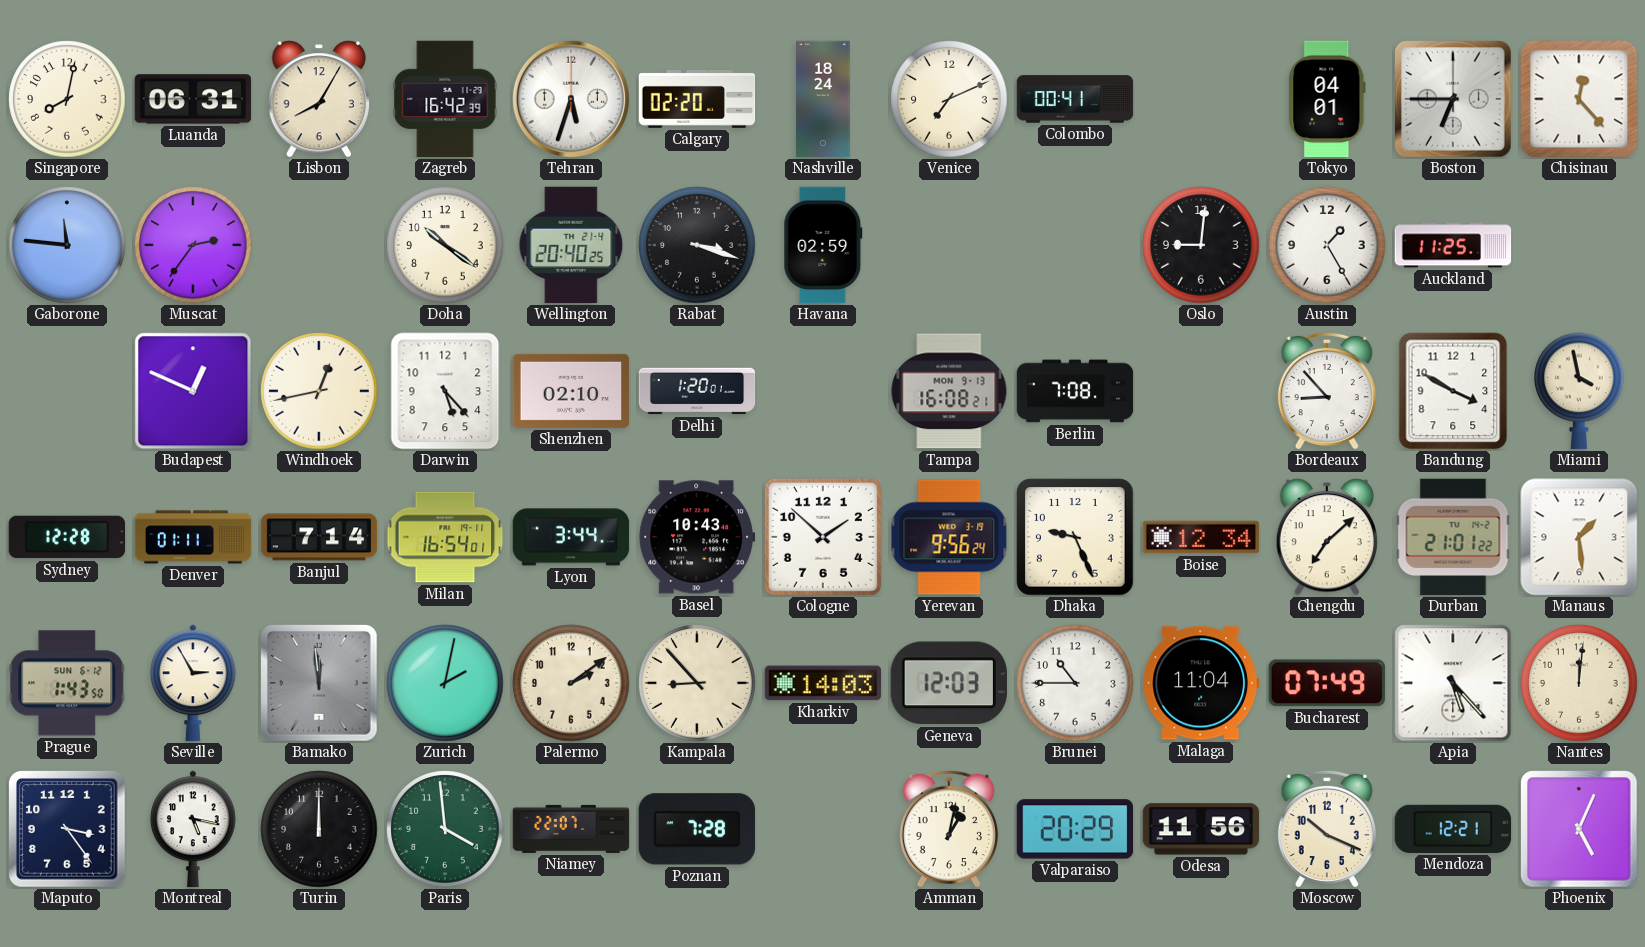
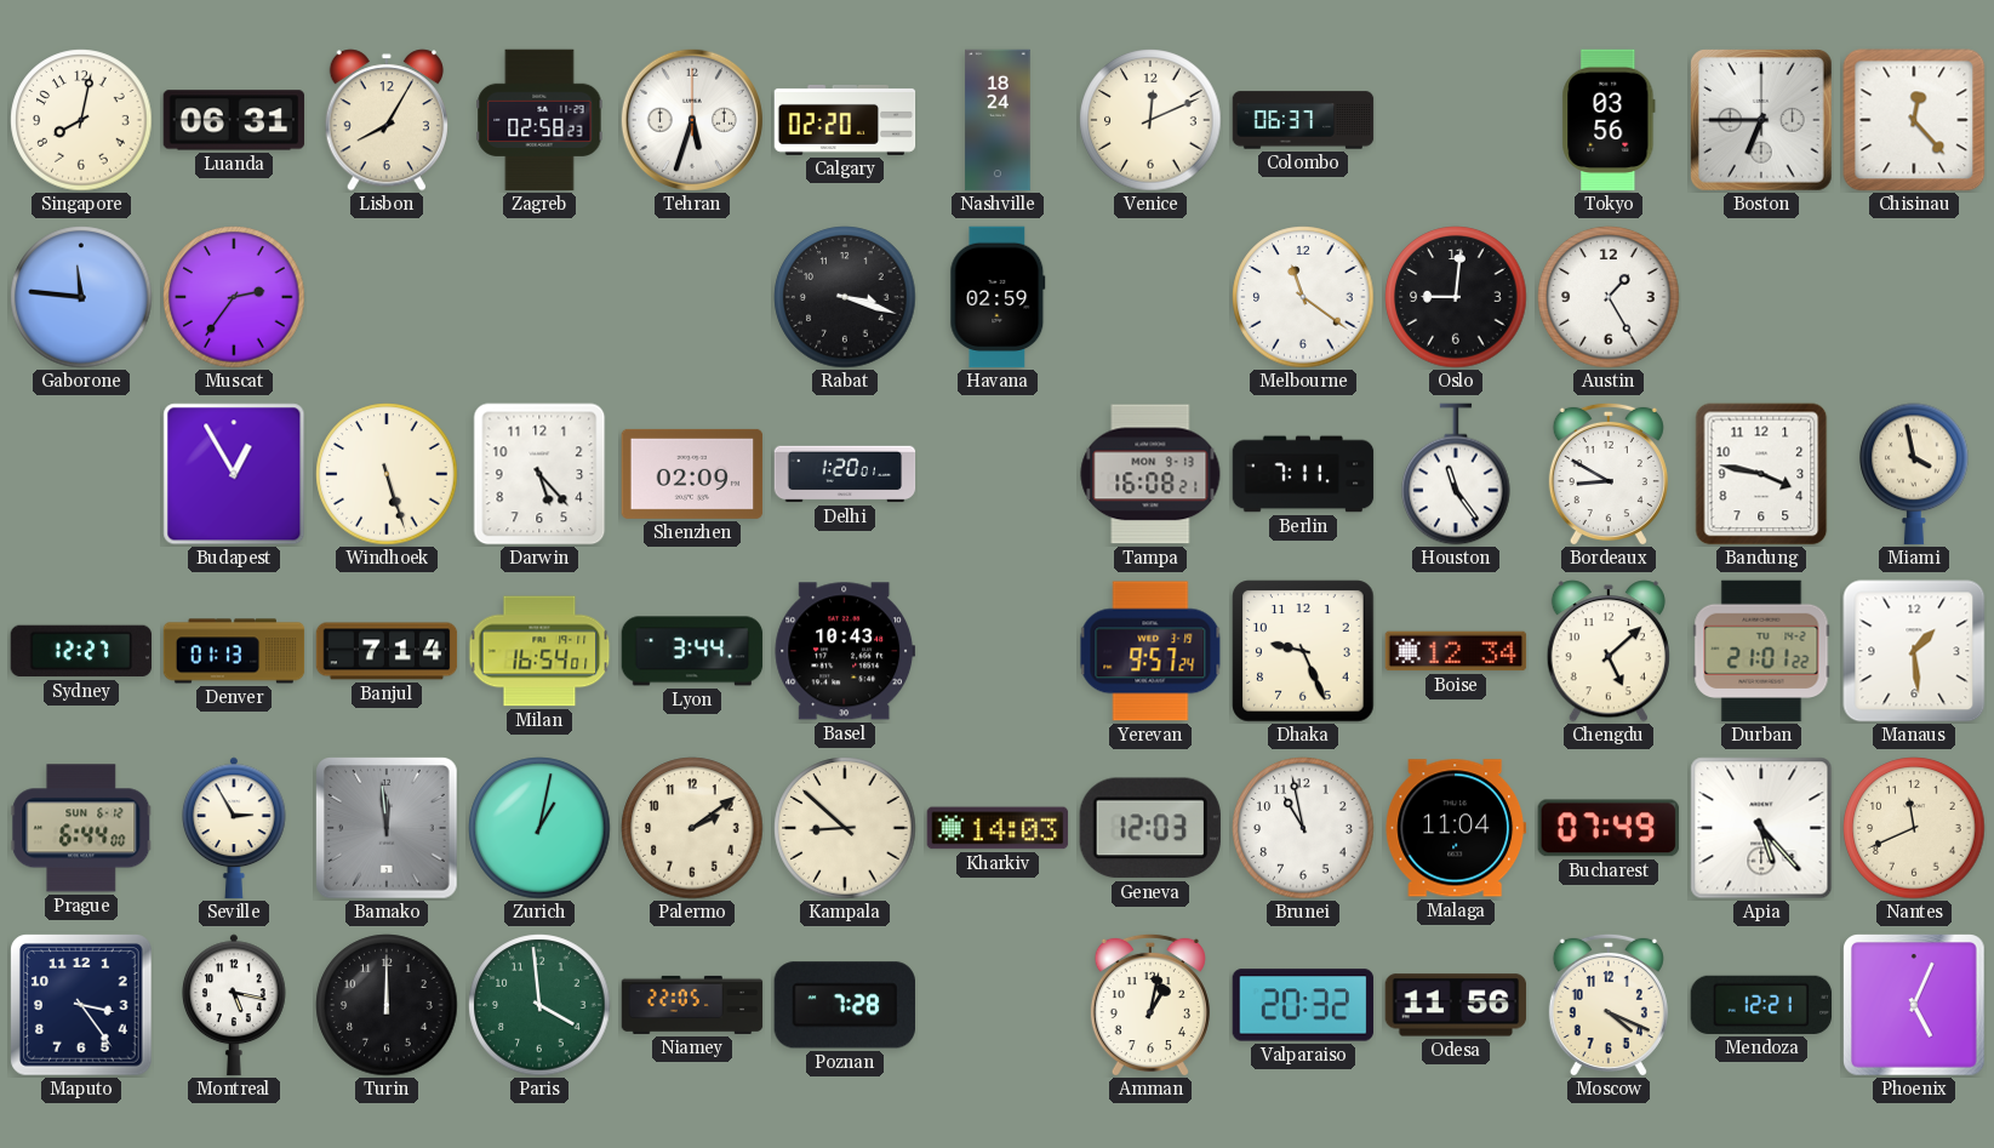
Zagreb: 16:42 -> 02:58 (539, 120)
Venice: 7:11 -> 12:11 (1150, 120)
Colombo: 00:41 -> 06:37 (1303, 120)
Tokyo: 04:01 -> 03:56 (1609, 120)
Doha: 10:21 -> none (445, 245)
Wellington: 20:40 -> none (571, 245)
Melbourne: none -> 11:21 (1303, 297)
Auckland: 11:25 -> none (1453, 245)
Budapest: 12:49 -> 12:55 (234, 474)
Windhoek: 12:43 -> 5:27 (387, 474)
Shenzhen: 02:10 -> 02:09 (692, 474)
Berlin: 7:08 -> 7:11 (1303, 474)
Houston: none -> 11:24 (1456, 474)
Bordeaux: 8:53 -> 8:50 (1609, 474)
Bandung: 3:50 -> 3:47 (1761, 474)
Sydney: 12:28 -> 12:27 (81, 651)
Denver: 01:11 -> 01:13 (234, 651)
Cologne: 1:52 -> none (823, 537)
Yerevan: 9:56 -> 9:57 (1150, 651)
Chengdu: 7:08 -> 5:08 (1609, 651)
Prague: 1:43 -> 6:44 (81, 828)
Zurich: 2:02 -> 1:02 (539, 828)
Kampala: 8:53 -> 8:52 (845, 828)
Brunei: 10:45 -> 10:58 (1303, 828)
Nantes: 12:01 -> 11:41 (1914, 828)
Niamey: 22:07 -> 22:05 (692, 1005)
Valparaiso: 20:29 -> 20:32 (1303, 1005)
Moscow: 10:19 -> 4:19 (1609, 1005)
